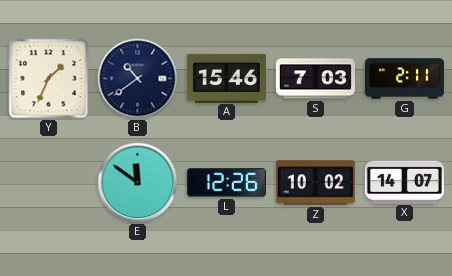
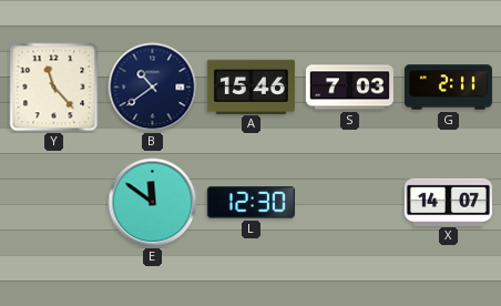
Y: 1:34 -> 11:23 (54, 88)
L: 12:26 -> 12:30 (250, 203)
Z: 10:02 -> none (315, 183)
